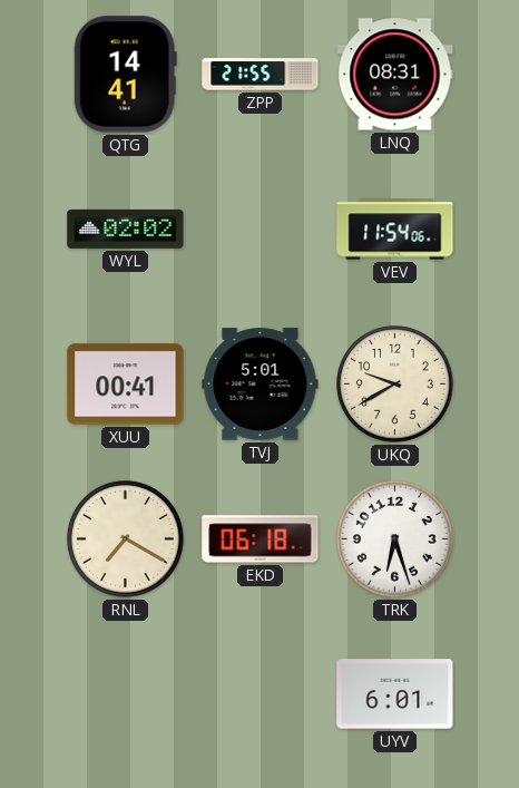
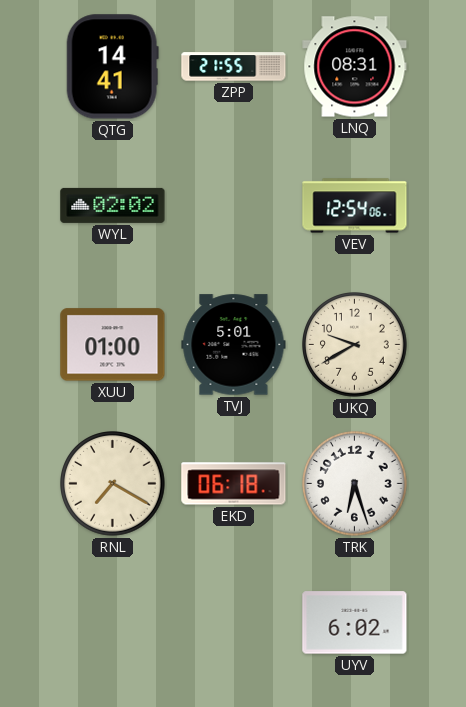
VEV: 11:54 -> 12:54 (355, 206)
XUU: 00:41 -> 01:00 (113, 345)
UYV: 6:01 -> 6:02 (355, 623)
